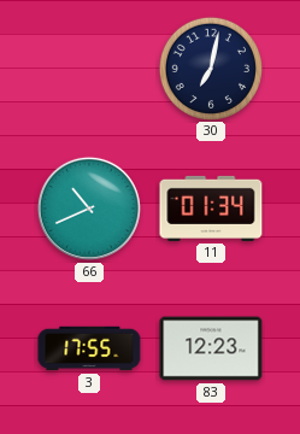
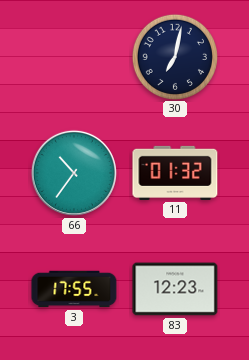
66: 10:41 -> 10:36 (74, 173)
11: 01:34 -> 01:32 (175, 173)
